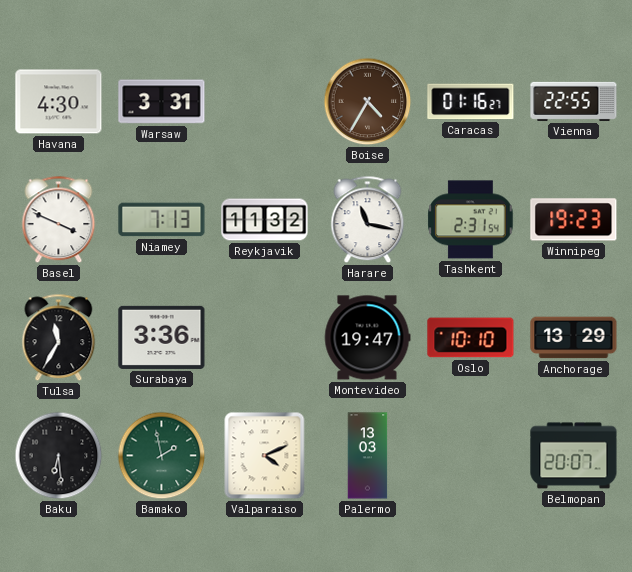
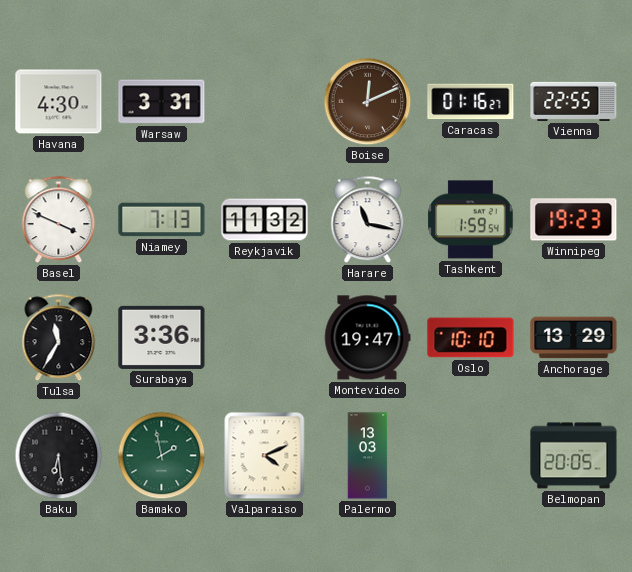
Boise: 4:35 -> 12:11 (368, 102)
Tashkent: 2:31 -> 1:59 (471, 220)
Belmopan: 20:07 -> 20:05 (574, 456)
